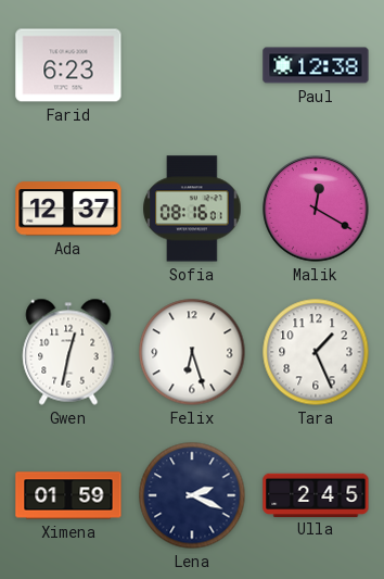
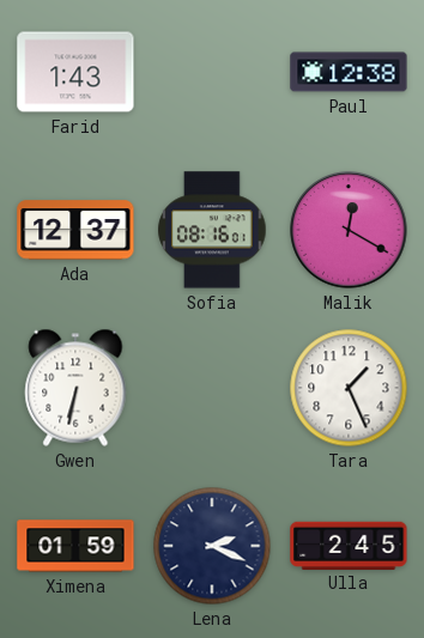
Farid: 6:23 -> 1:43 (75, 72)
Gwen: 12:32 -> 6:32 (75, 388)
Felix: 6:27 -> none (192, 352)
